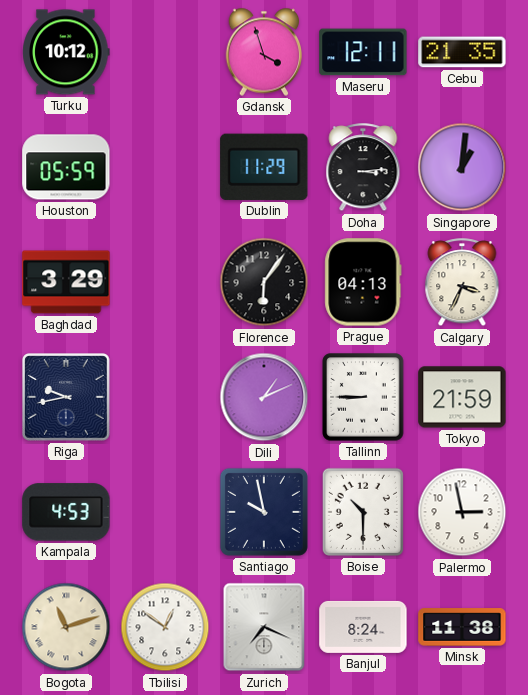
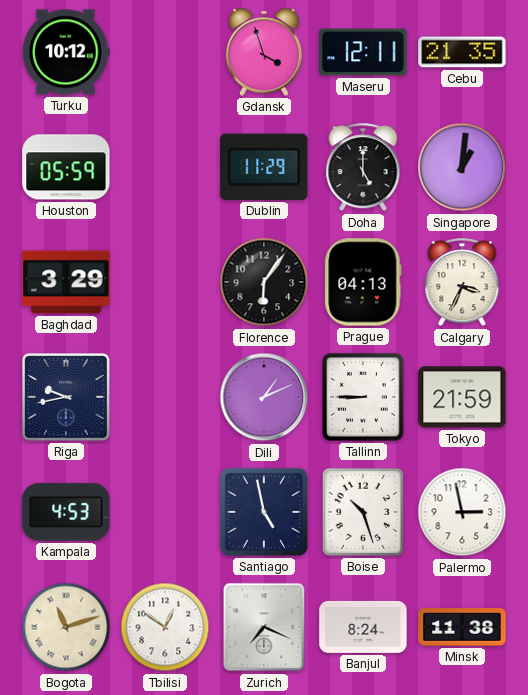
Doha: 3:14 -> 5:00 (363, 168)
Santiago: 9:58 -> 4:58 (264, 512)
Boise: 10:30 -> 10:27 (363, 512)
